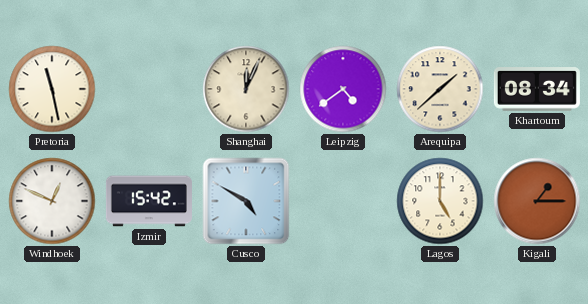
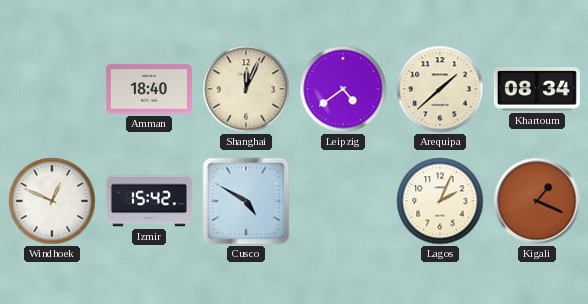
Pretoria: 11:28 -> none (52, 89)
Amman: none -> 18:40 (149, 89)
Lagos: 5:00 -> 2:04 (440, 201)
Kigali: 1:15 -> 1:19 (537, 201)
